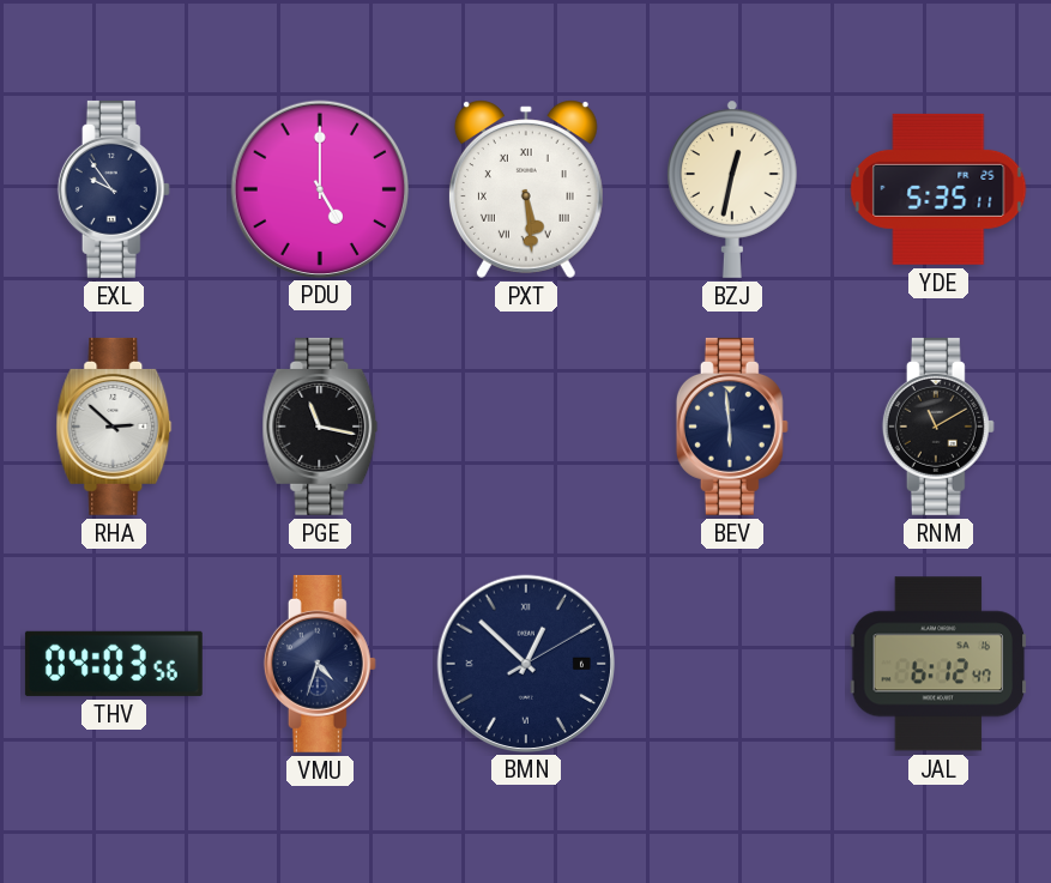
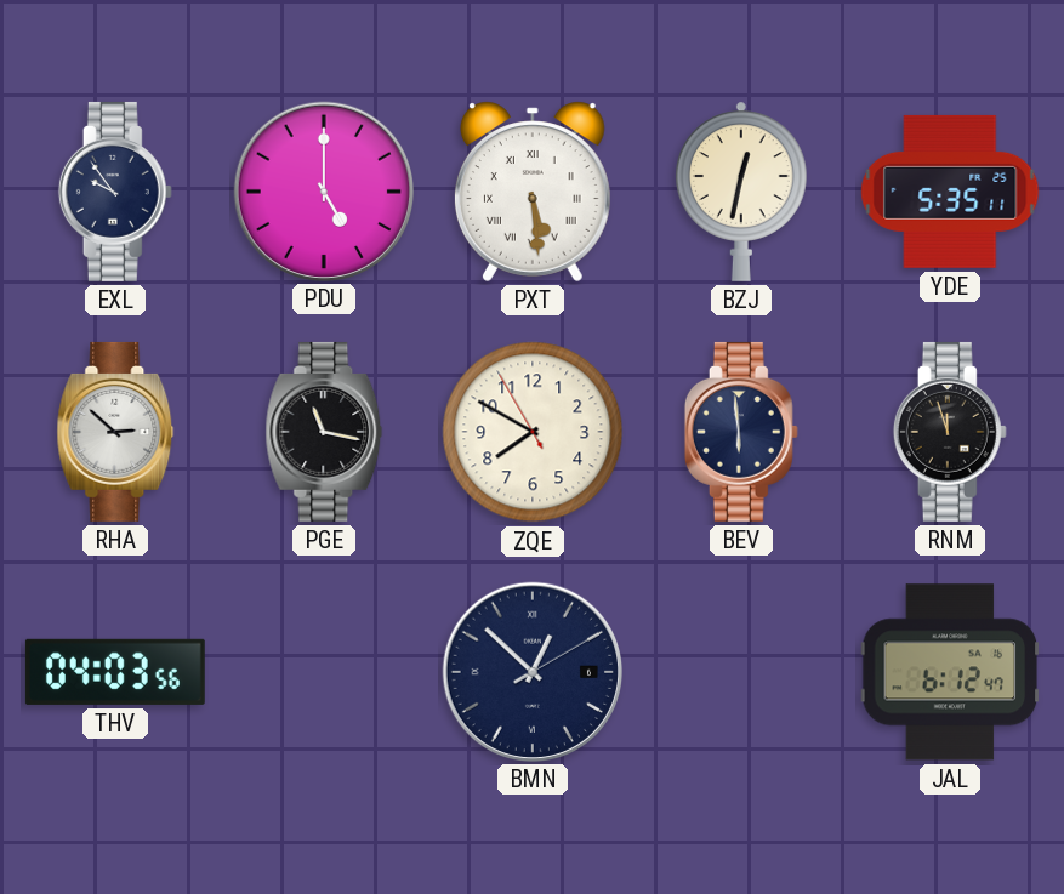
ZQE: none -> 7:49 (533, 432)
RNM: 11:10 -> 11:57 (950, 432)
VMU: 4:33 -> none (320, 664)
